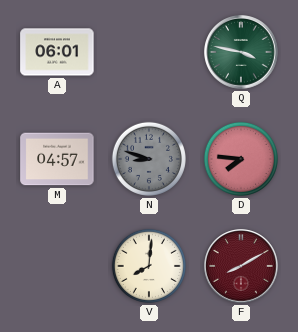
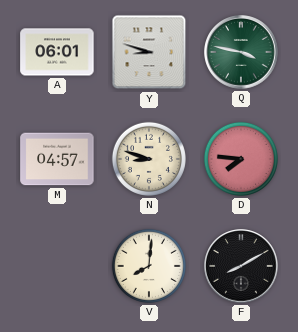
Y: none -> 8:48 (149, 52)
N dial: grey -> cream (149, 159)
F dial: burgundy -> black (241, 266)
